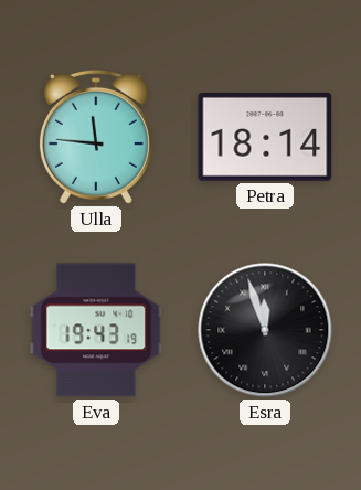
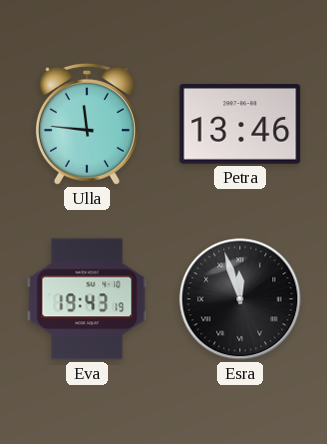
Petra: 18:14 -> 13:46 (240, 124)
